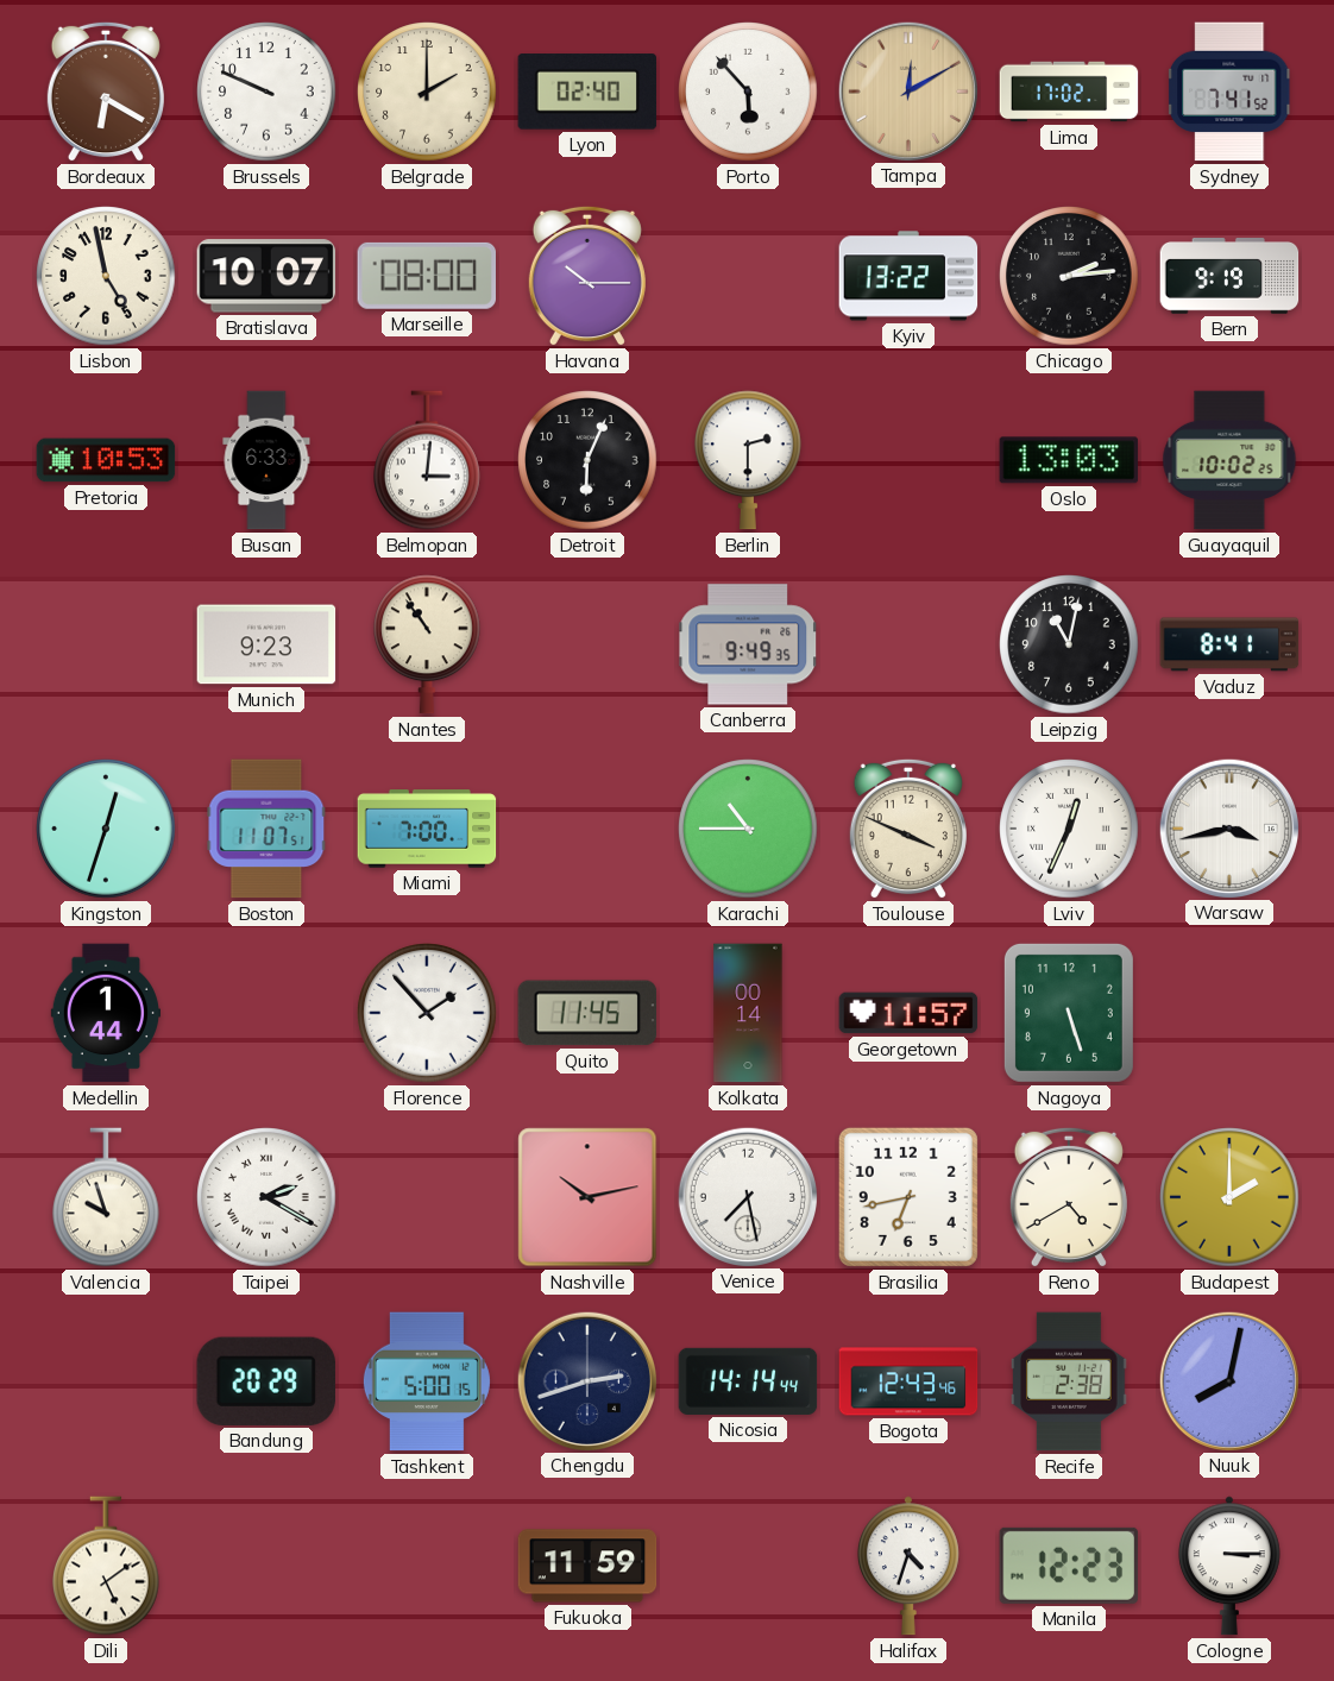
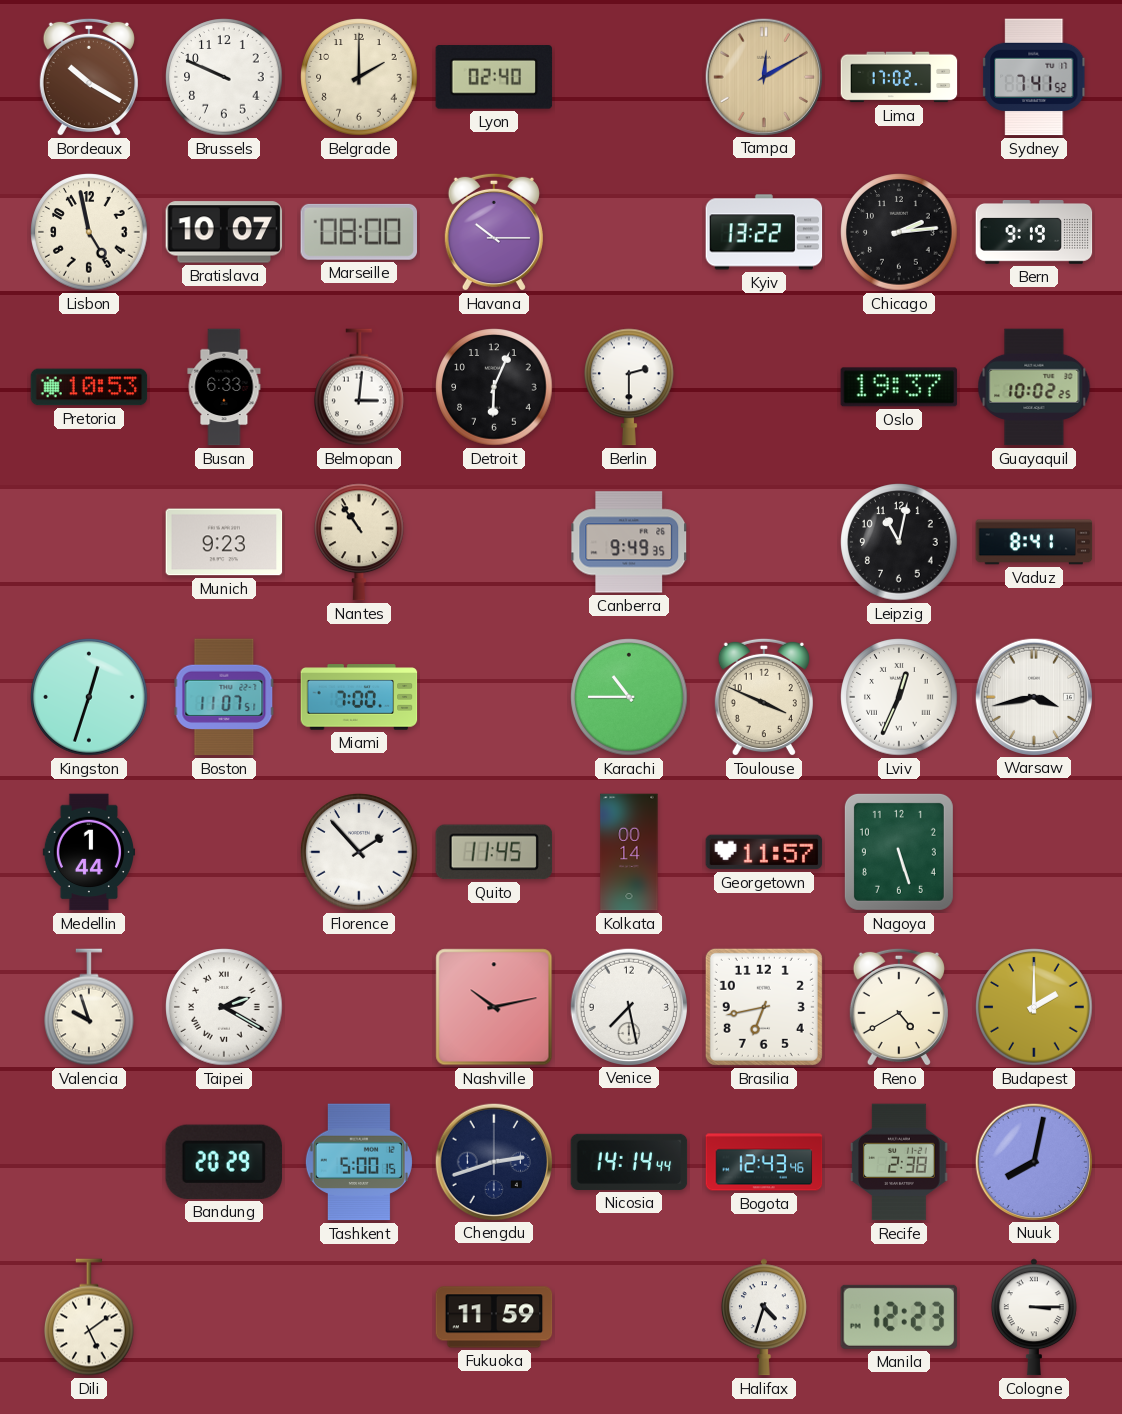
Bordeaux: 6:20 -> 10:20 (89, 77)
Porto: 5:53 -> none (748, 92)
Oslo: 13:03 -> 19:37 (899, 387)
